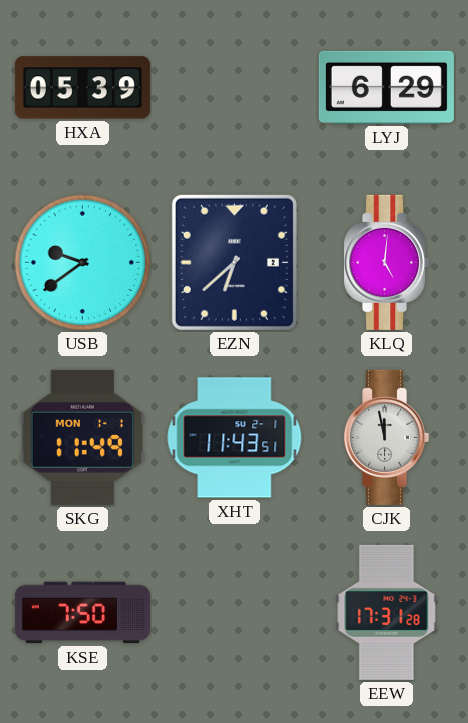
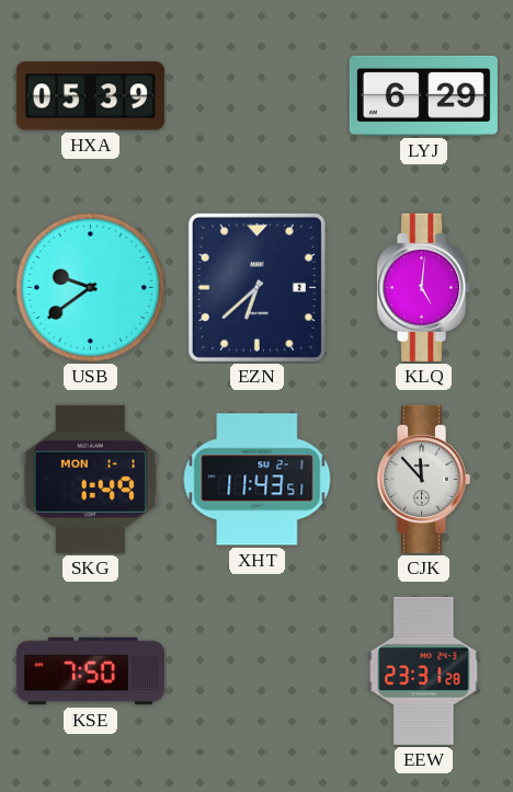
SKG: 11:49 -> 1:49 (90, 479)
CJK: 11:58 -> 11:53 (424, 479)
EEW: 17:31 -> 23:31 (424, 670)
